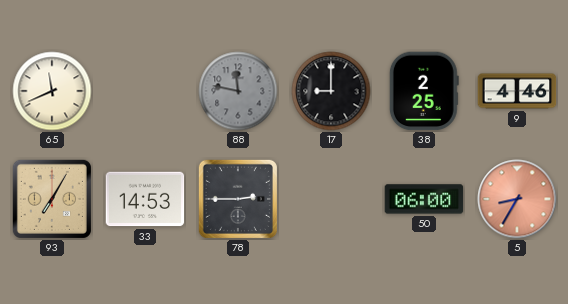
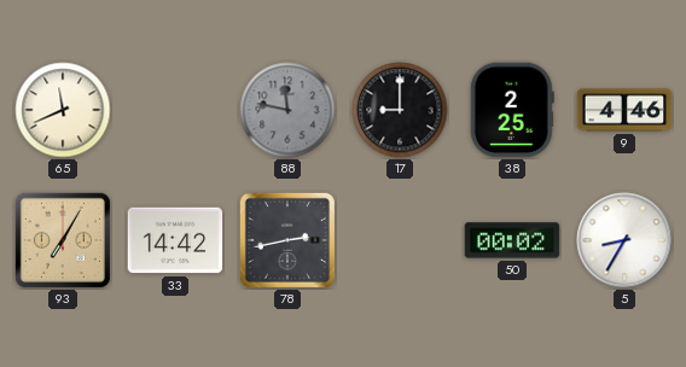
33: 14:53 -> 14:42 (175, 240)
78: 2:45 -> 2:43 (287, 240)
50: 06:00 -> 00:02 (512, 240)
5 dial: salmon -> white (624, 240)
